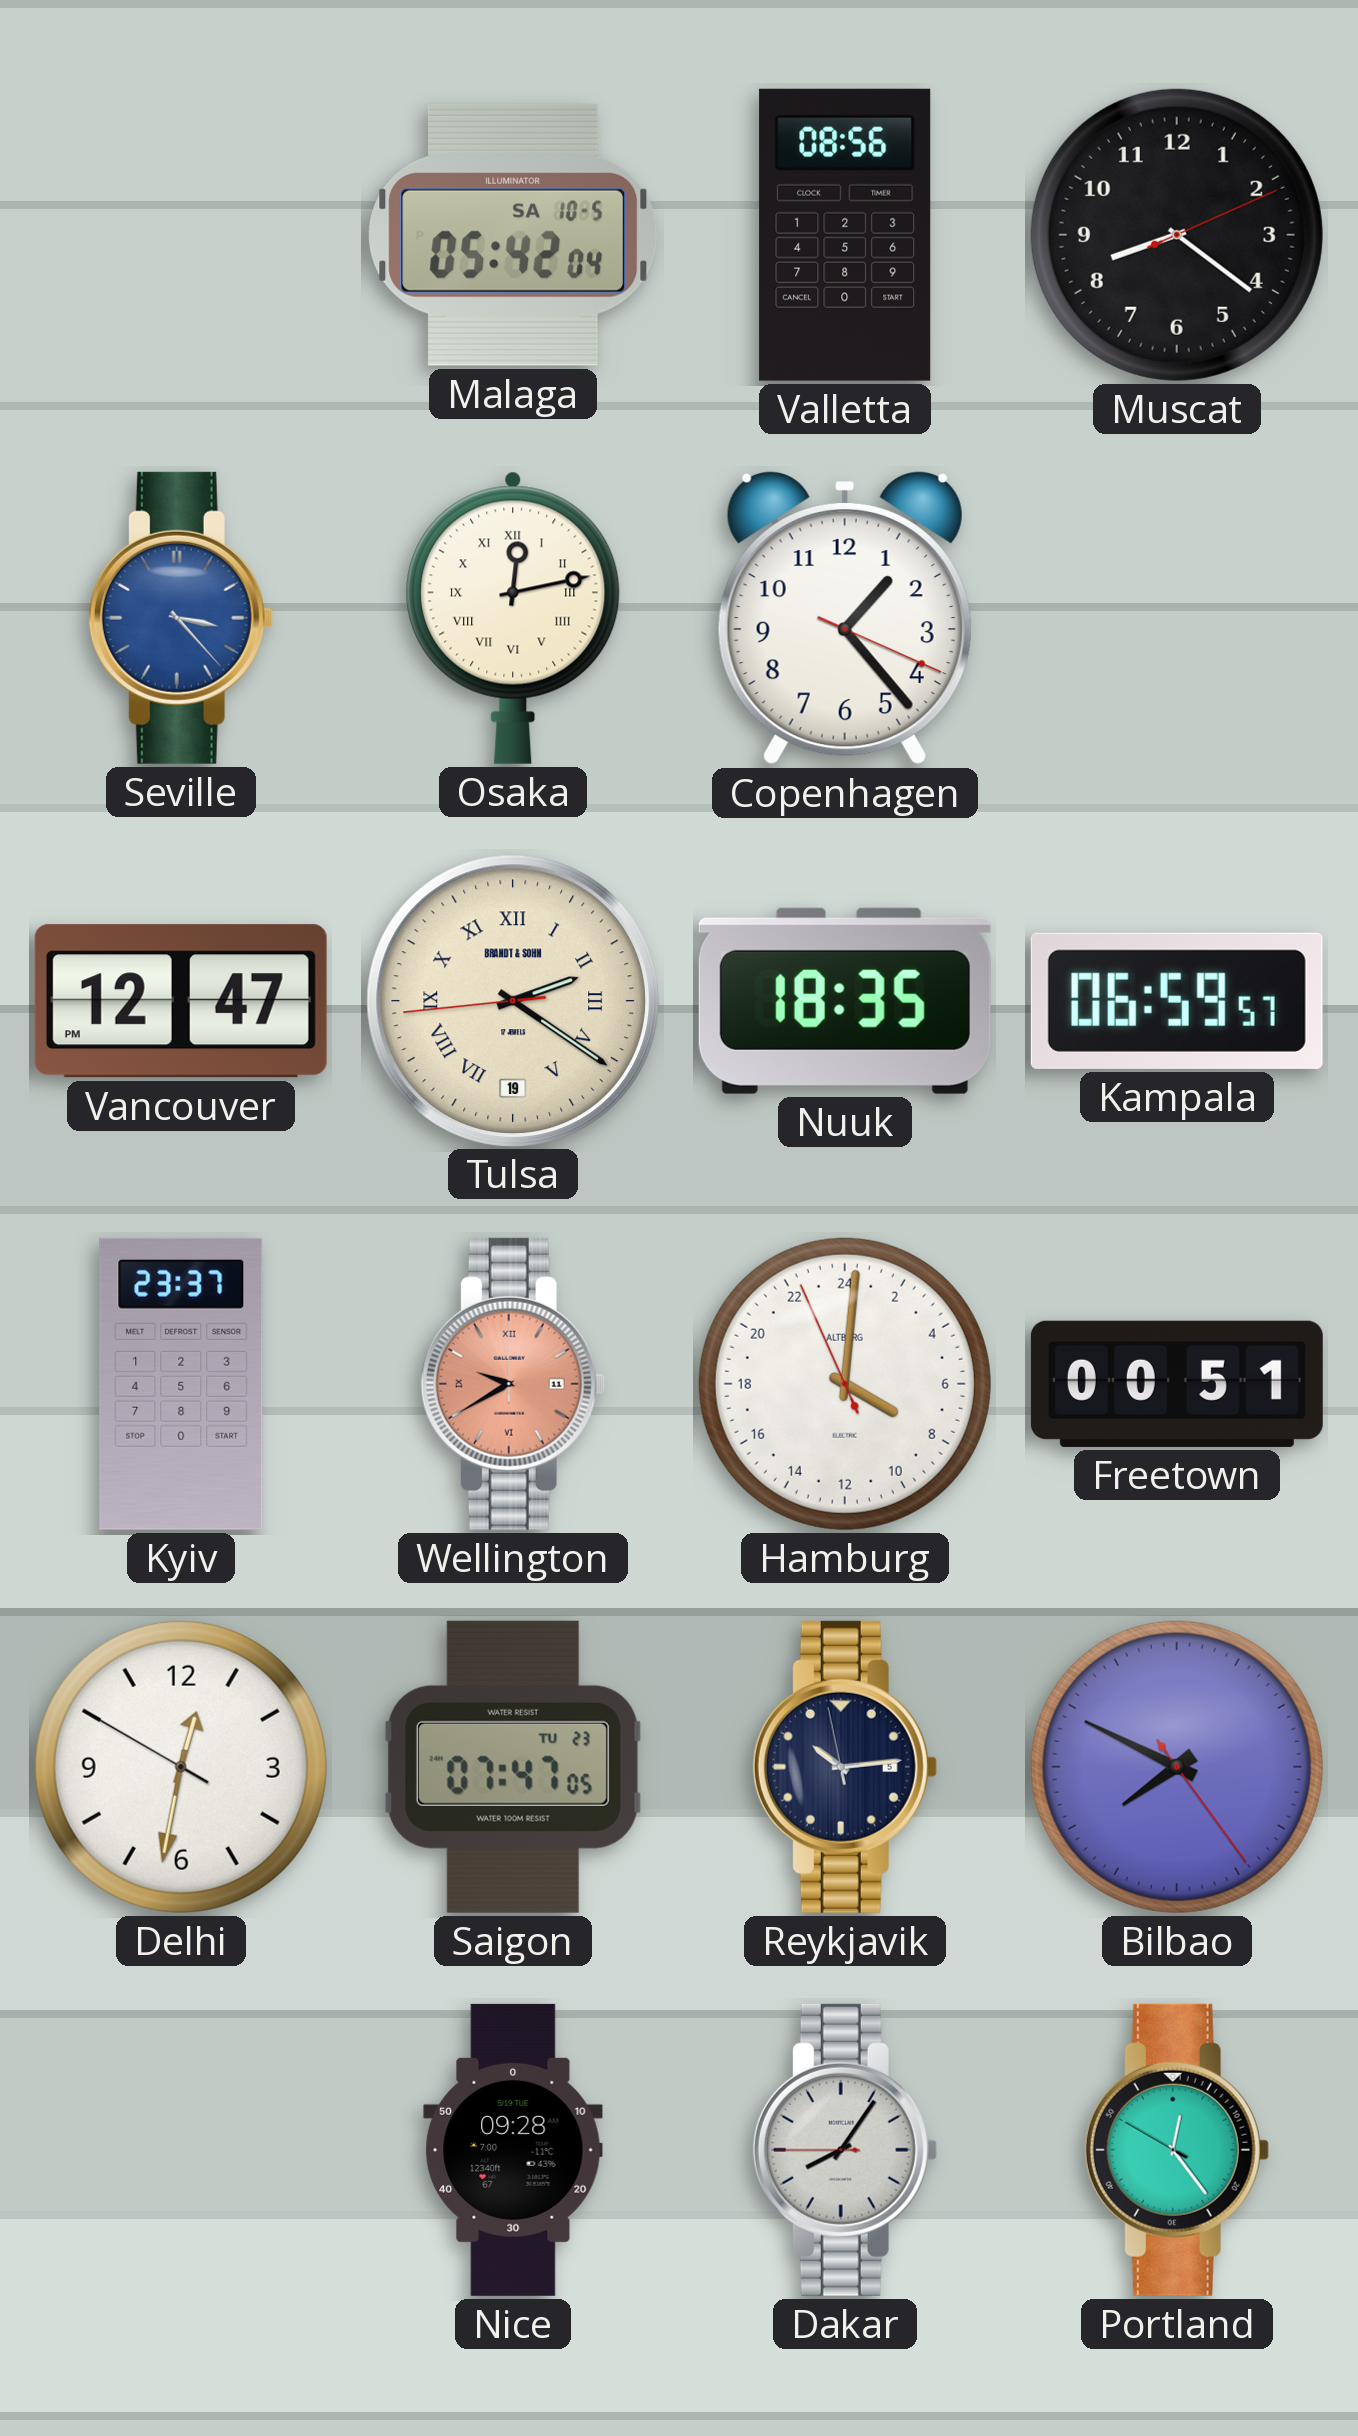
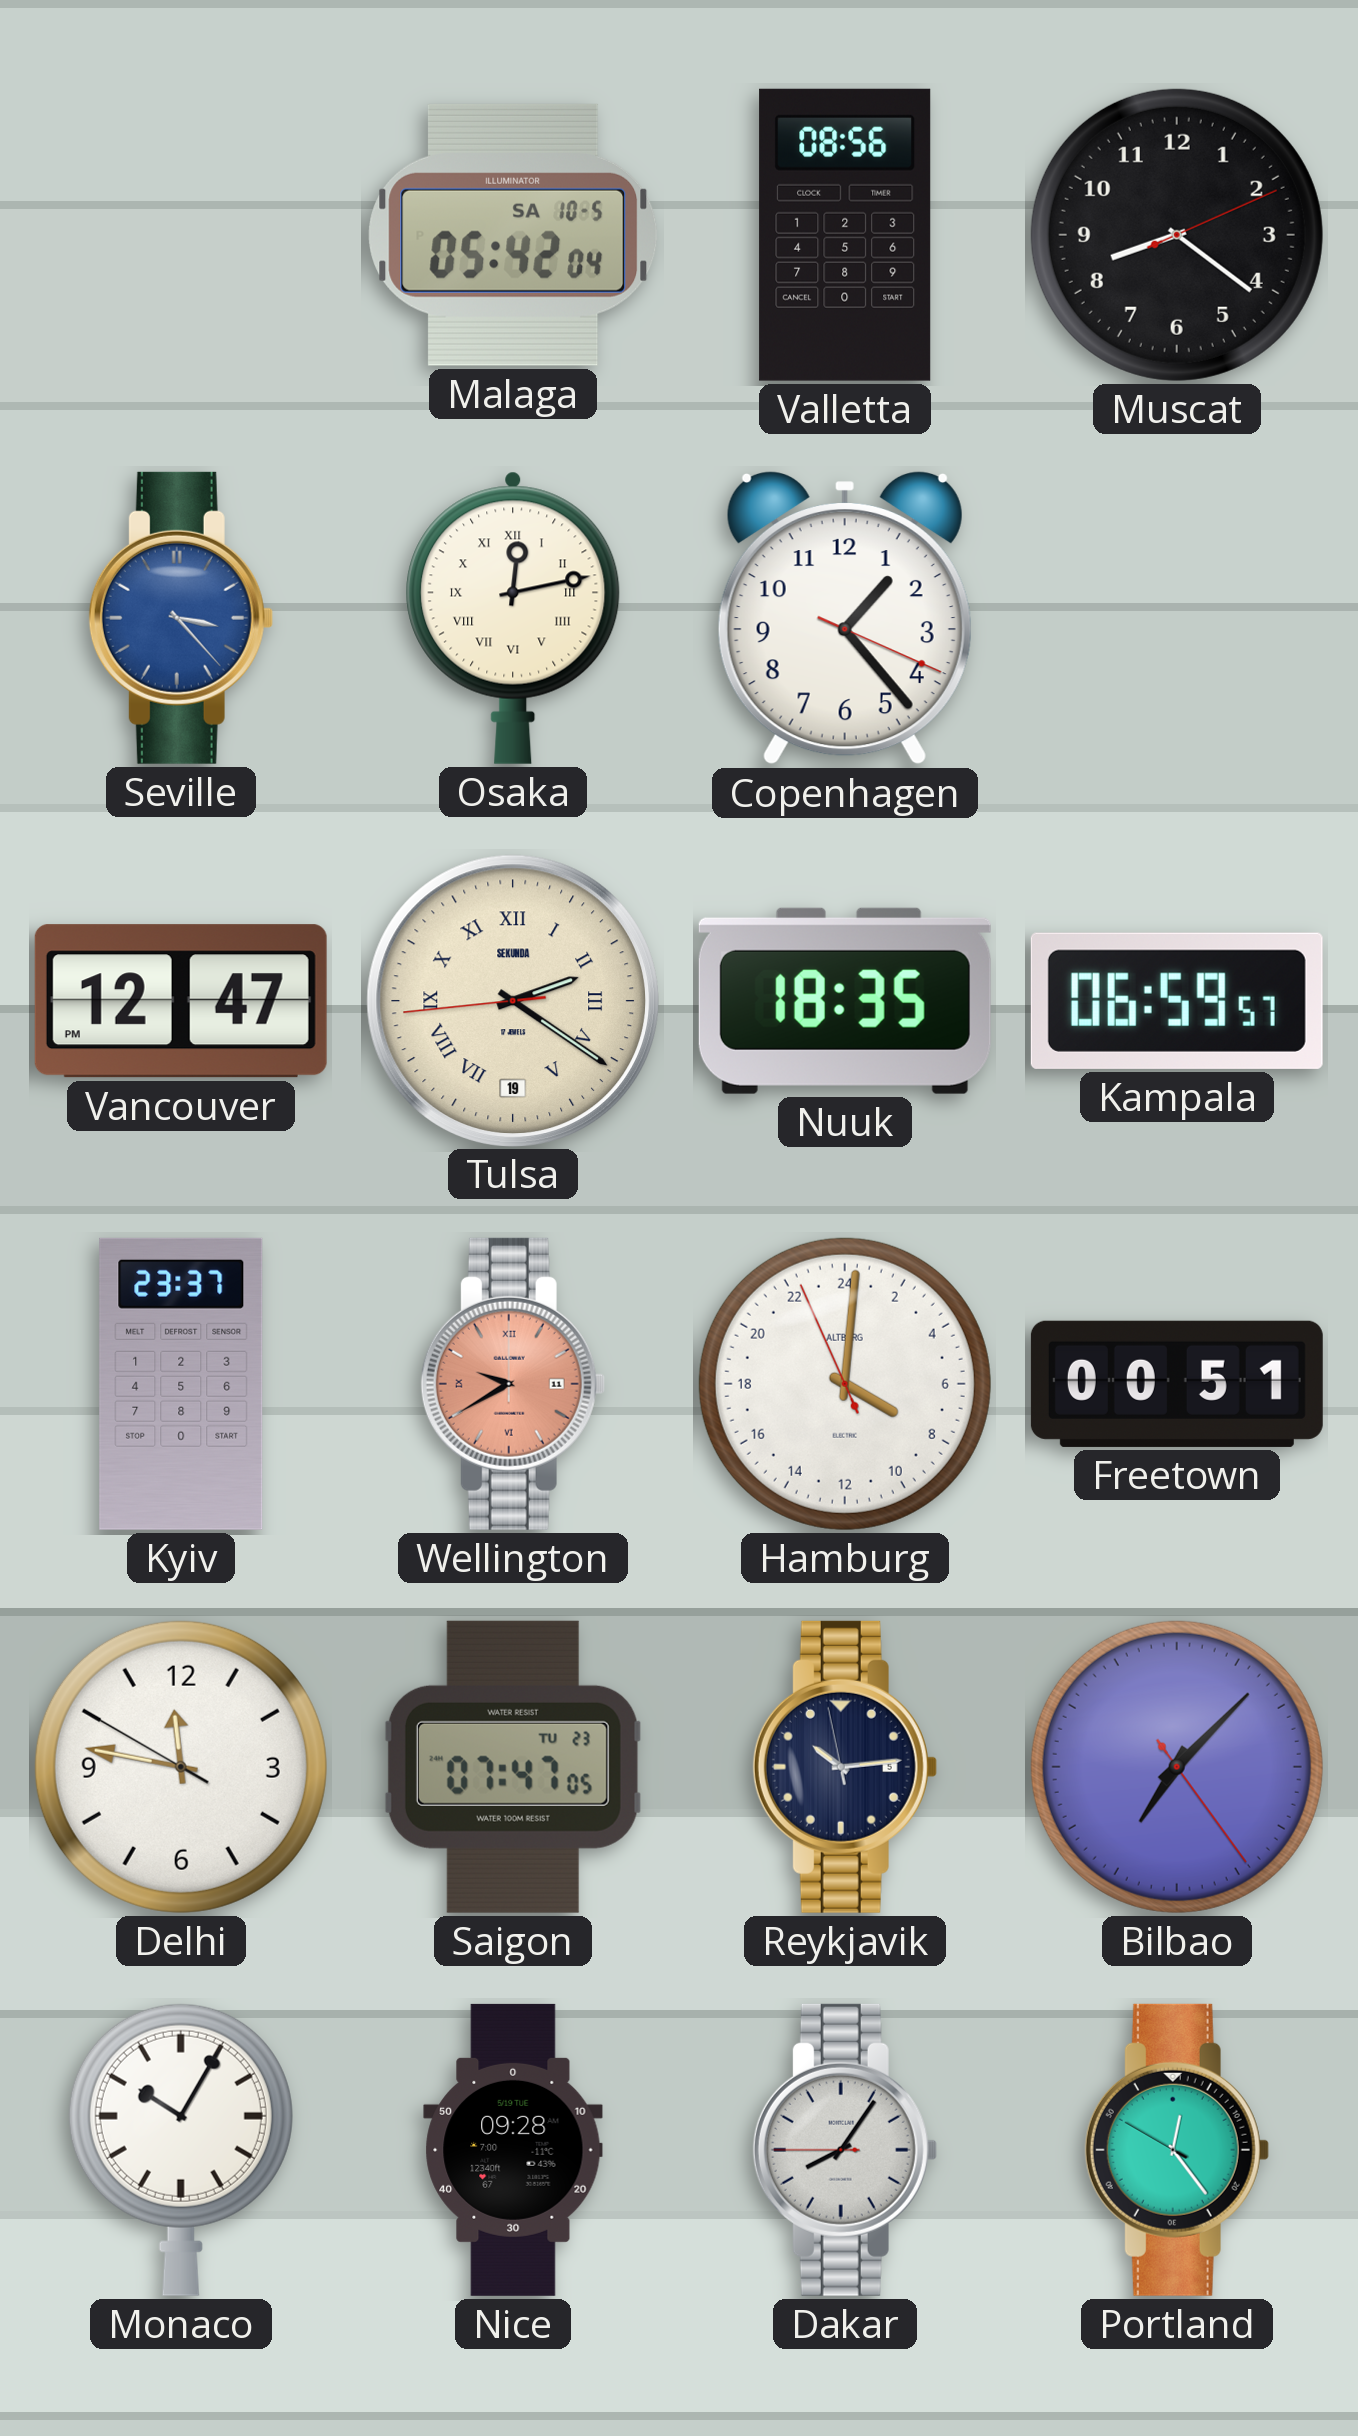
Tulsa brand: BRANDT & SOHN -> SEKUNDA (512, 1000)
Delhi: 12:31 -> 11:46 (181, 1767)
Bilbao: 7:49 -> 7:07 (1177, 1767)
Monaco: none -> 10:05 (181, 2150)
